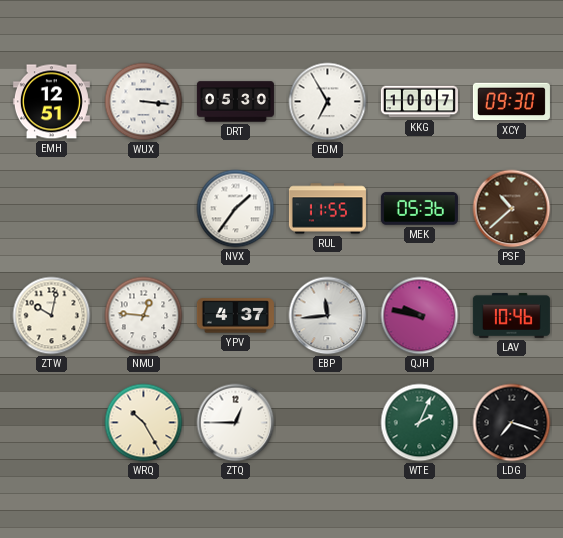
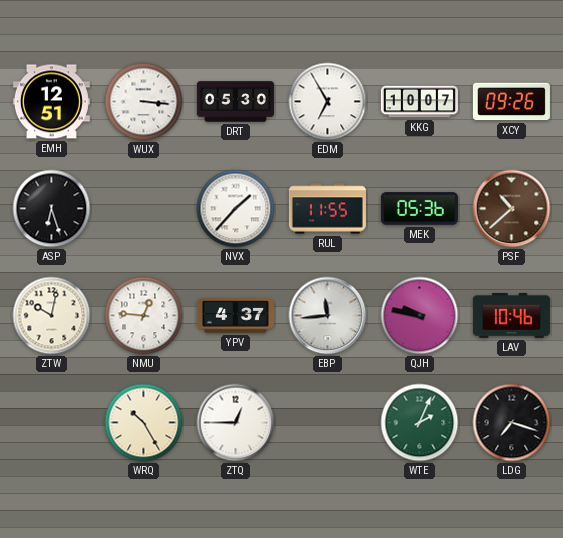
XCY: 09:30 -> 09:26 (511, 102)
ASP: none -> 6:27 (52, 209)
NVX: 1:36 -> 1:37 (236, 209)
